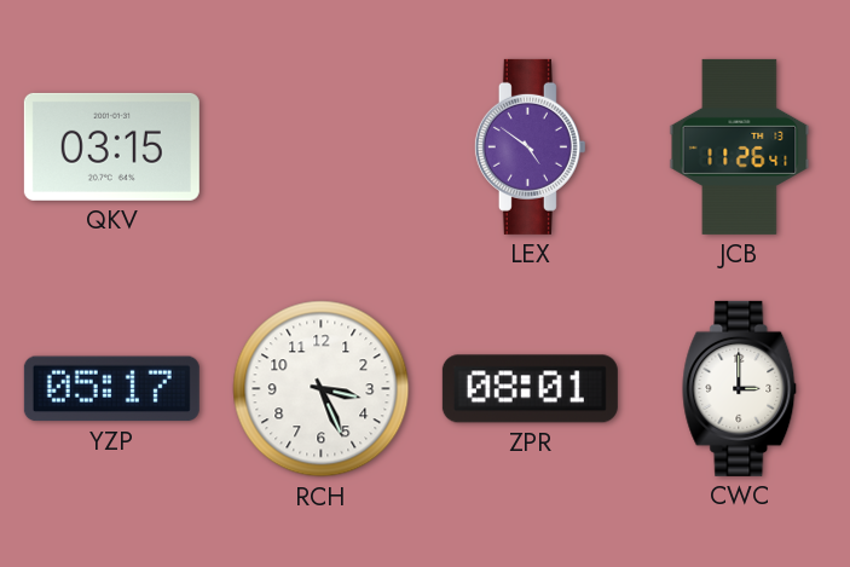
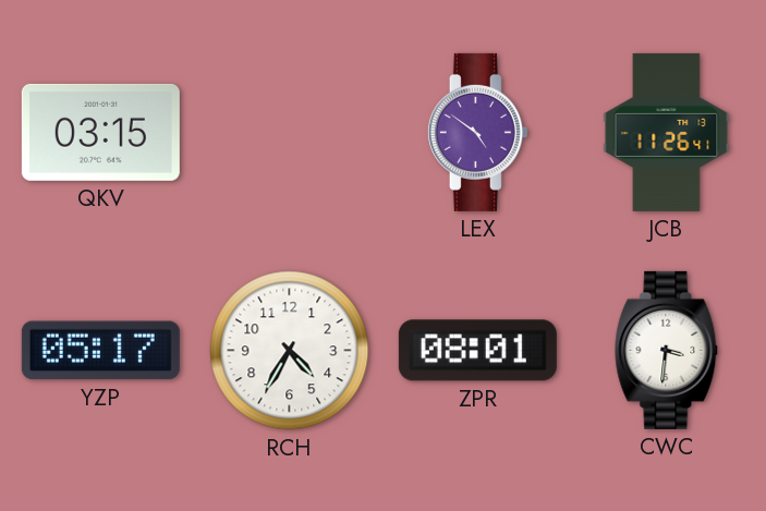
RCH: 3:26 -> 4:35 (290, 351)
CWC: 3:00 -> 3:31 (667, 350)
